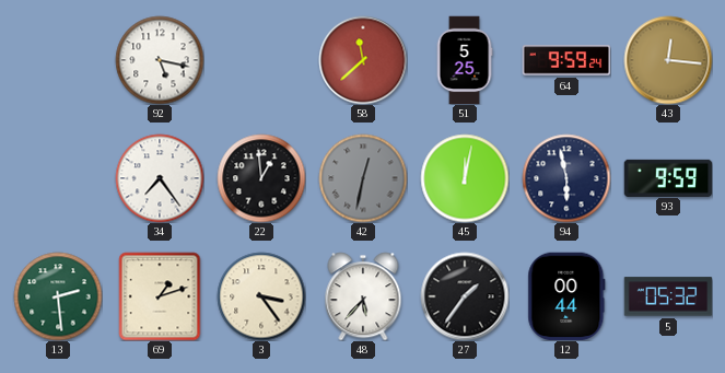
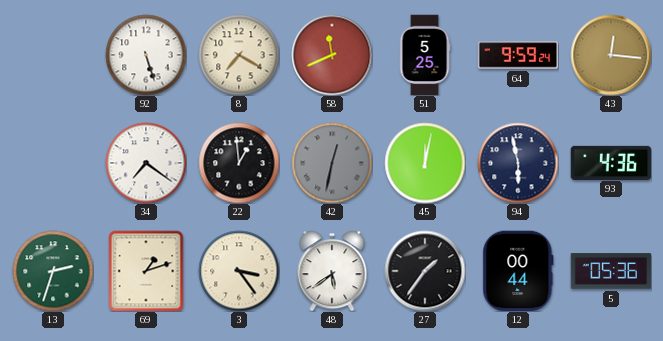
92: 5:17 -> 5:27 (146, 55)
8: none -> 7:20 (239, 55)
58: 11:38 -> 11:41 (332, 55)
34: 7:24 -> 7:21 (146, 163)
93: 9:59 -> 4:36 (611, 162)
13: 2:29 -> 2:33 (53, 271)
48: 5:37 -> 5:39 (332, 271)
5: 05:32 -> 05:36 (611, 271)
